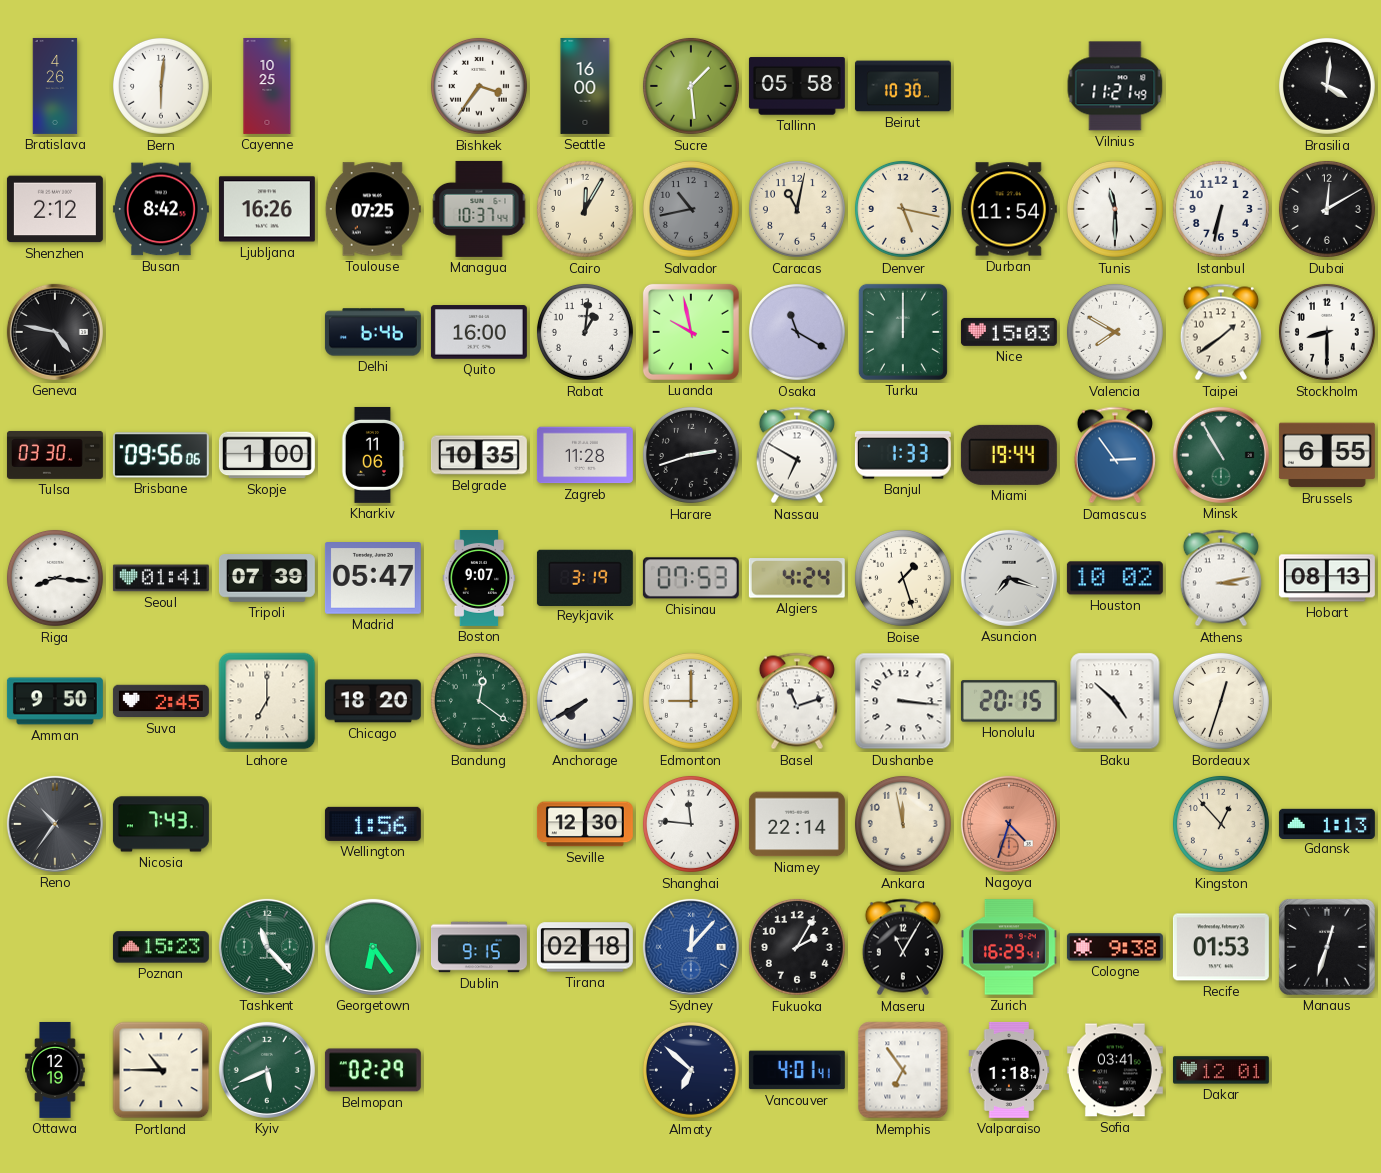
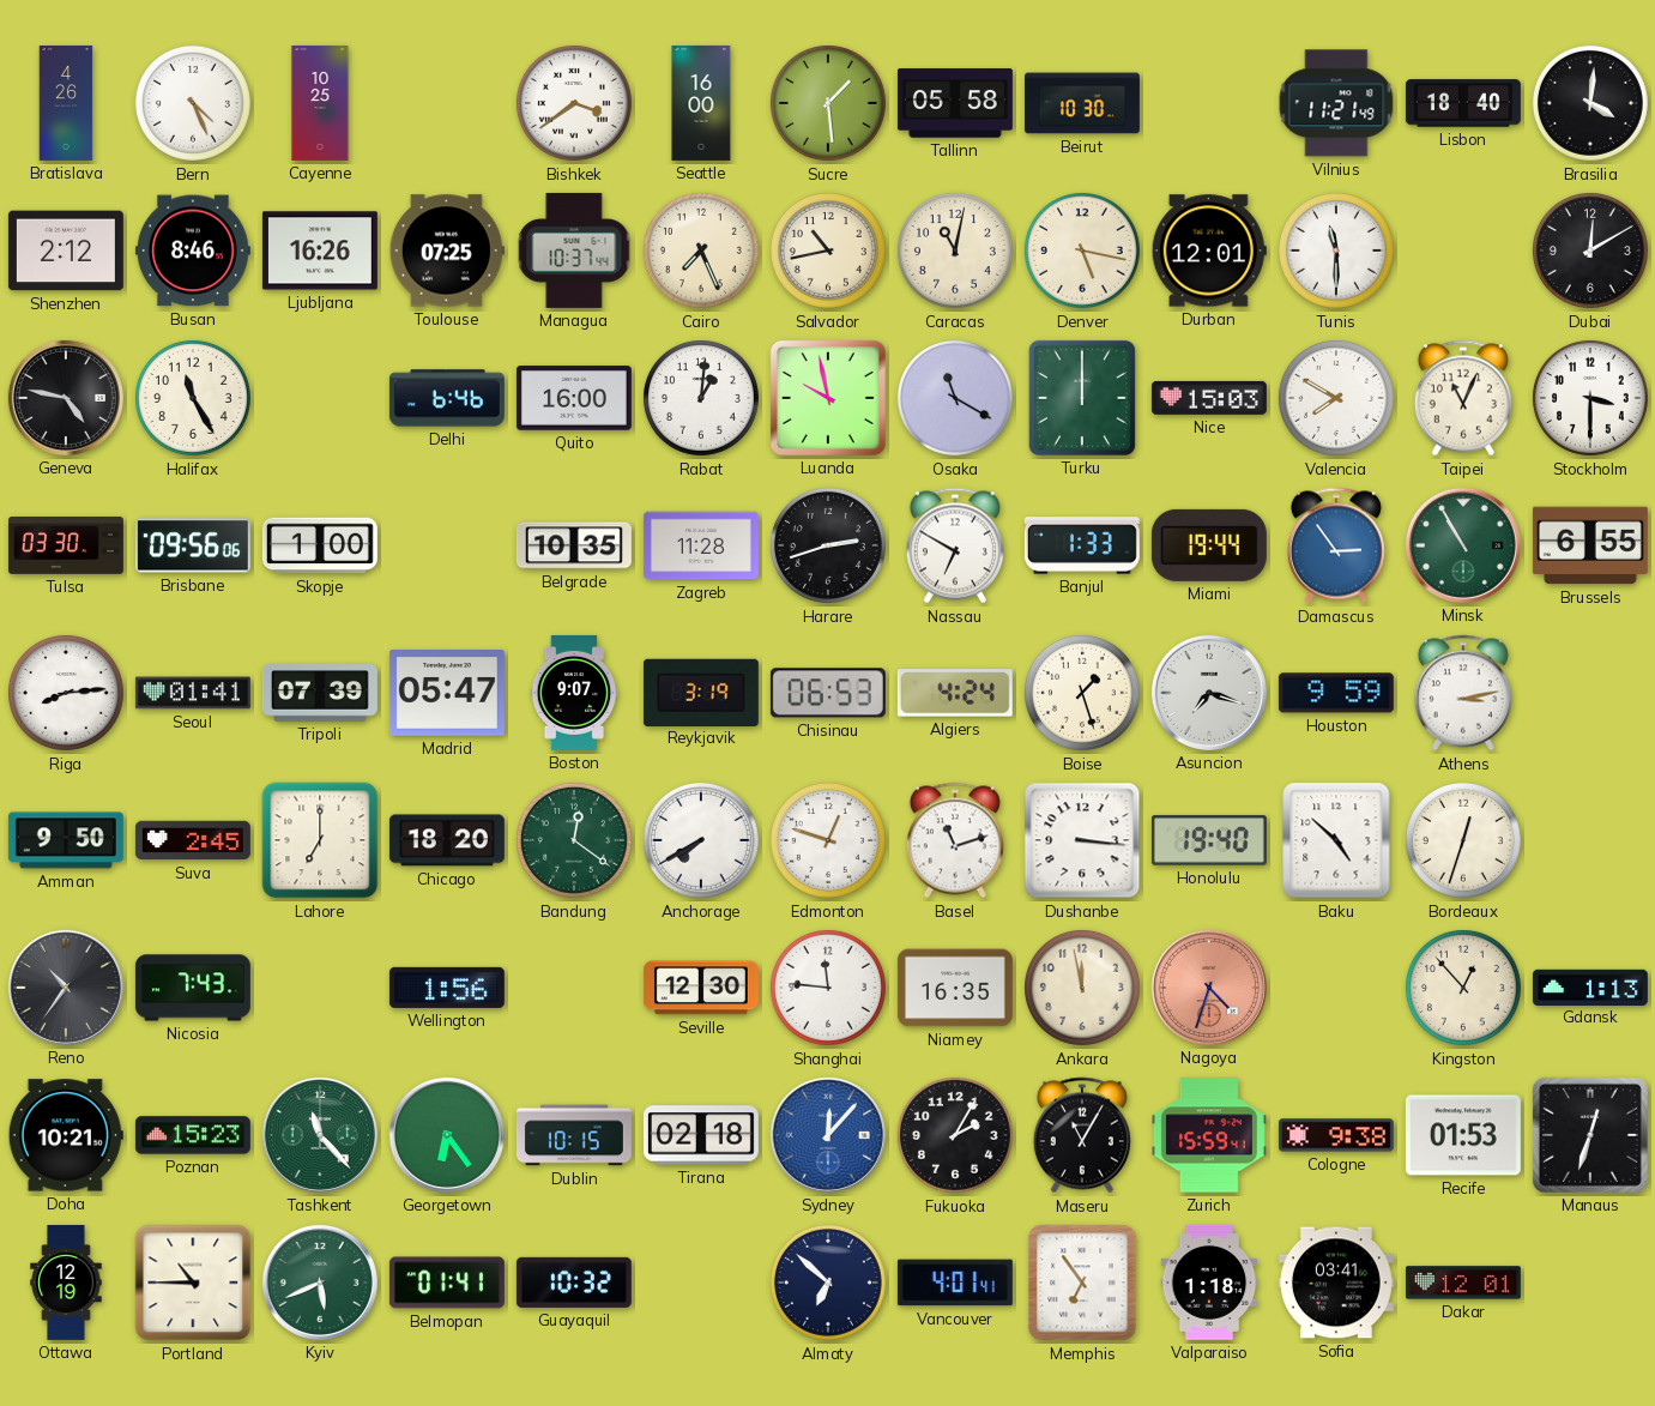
Bern: 6:01 -> 4:26 (193, 103)
Bishkek: 3:36 -> 3:39 (574, 103)
Lisbon: none -> 18:40 (1463, 103)
Busan: 8:42 -> 8:46 (193, 251)
Cairo: 12:05 -> 7:26 (701, 251)
Salvador dial: grey -> cream (828, 251)
Durban: 11:54 -> 12:01 (1209, 251)
Istanbul: 6:32 -> none (1221, 209)
Halifax: none -> 11:25 (193, 398)
Taipei: 1:39 -> 11:04 (1463, 398)
Stockholm: 8:30 -> 3:30 (1590, 398)
Kharkiv: 11:06 -> none (373, 455)
Riga: 8:16 -> 8:14 (66, 693)
Chisinau: 07:53 -> 06:53 (828, 693)
Houston: 10:02 -> 9:59 (1336, 693)
Hobart: 08:13 -> none (1327, 578)
Edmonton: 9:00 -> 12:48 (828, 840)
Honolulu: 20:15 -> 19:40 (1209, 840)
Niamey: 22:14 -> 16:35 (955, 988)
Doha: none -> 10:21 (66, 1135)
Dublin: 9:15 -> 10:15 (574, 1135)
Zurich: 16:29 -> 15:59 (1209, 1135)
Belmopan: 02:29 -> 01:41 (447, 1283)
Guayaquil: none -> 10:32 (574, 1283)
